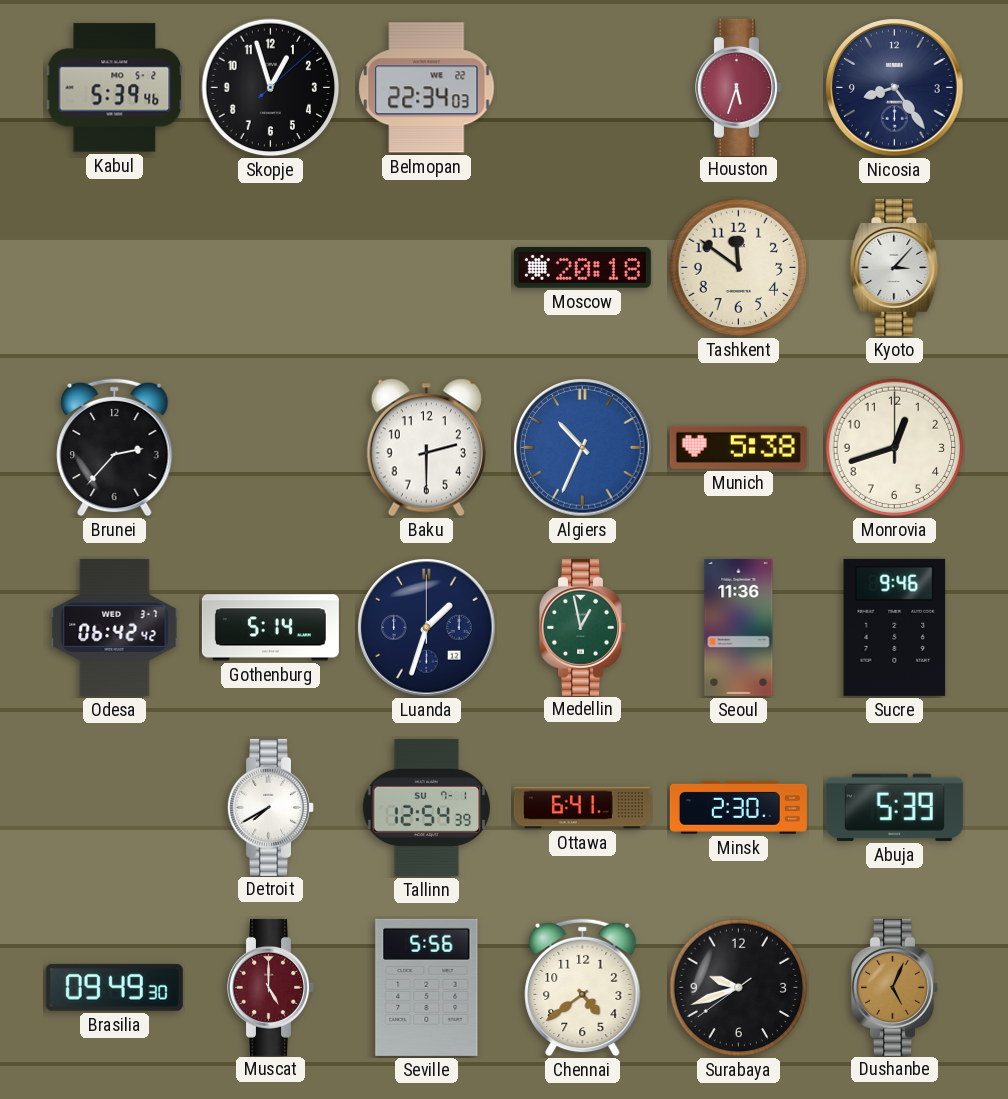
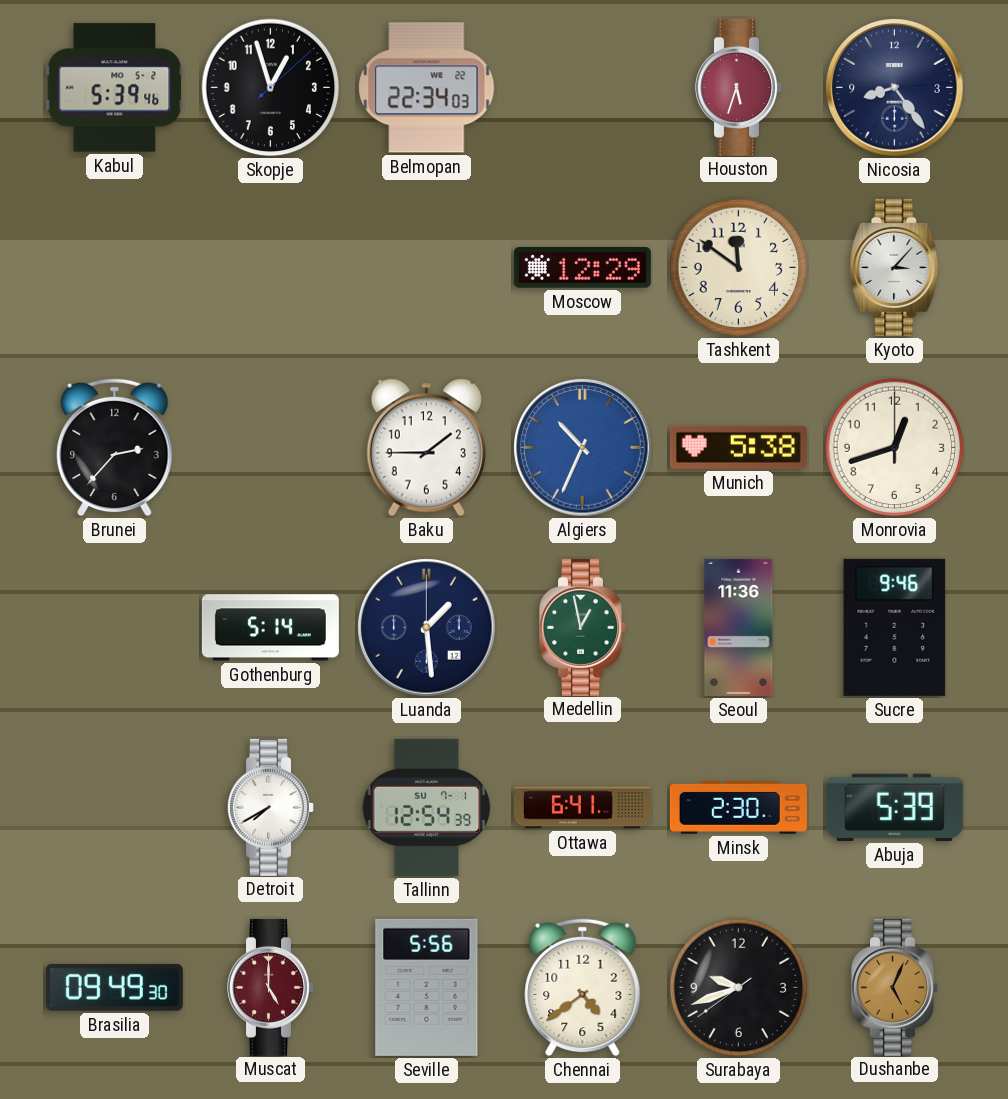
Moscow: 20:18 -> 12:29 (582, 268)
Baku: 2:30 -> 1:45 (426, 448)
Odesa: 06:42 -> none (115, 627)
Luanda: 1:33 -> 1:29 (427, 628)
